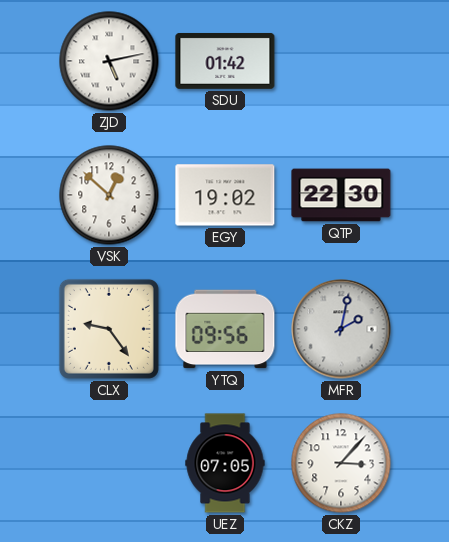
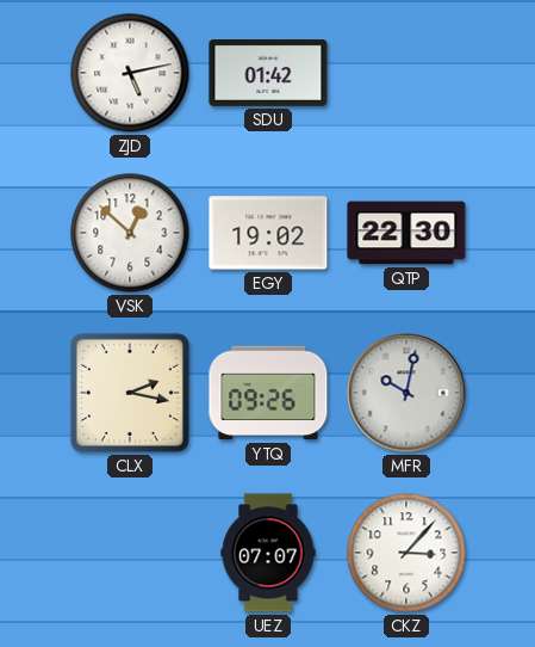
CLX: 9:24 -> 2:17 (130, 393)
YTQ: 09:56 -> 09:26 (268, 393)
MFR: 2:02 -> 10:02 (406, 393)
UEZ: 07:05 -> 07:07 (268, 553)
